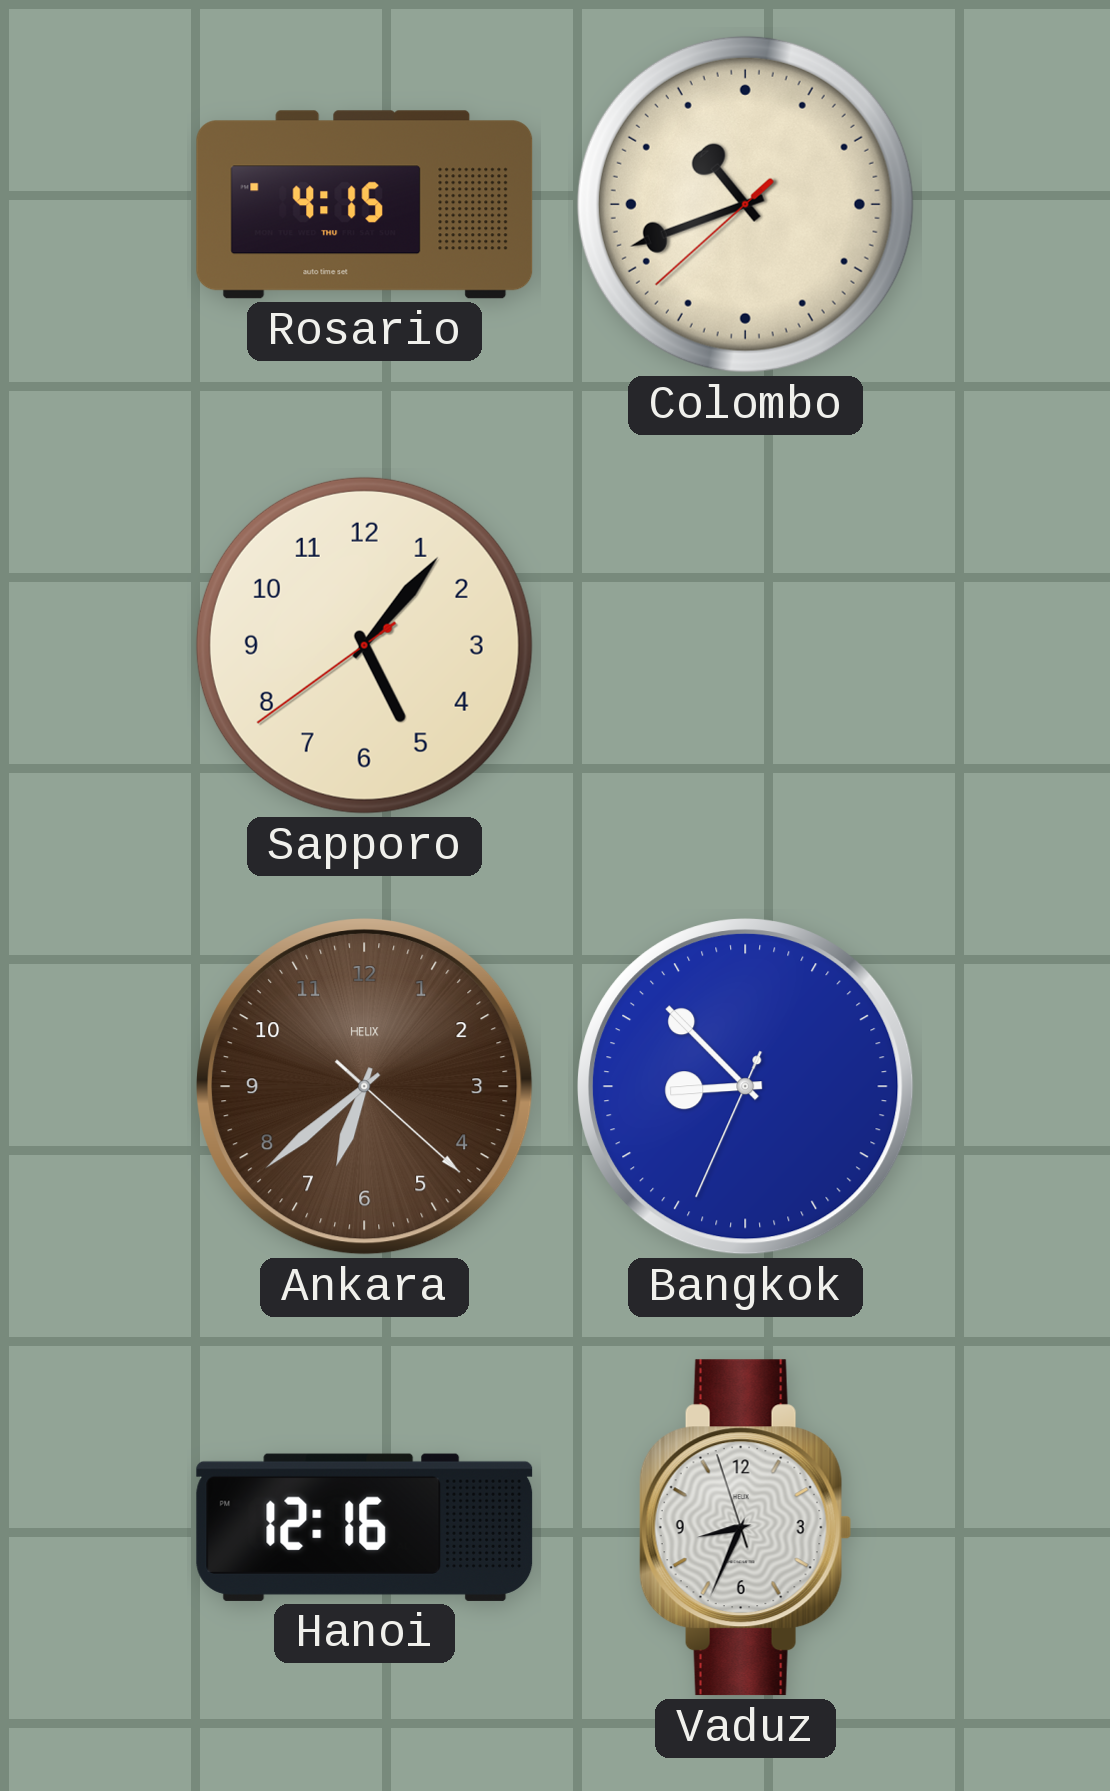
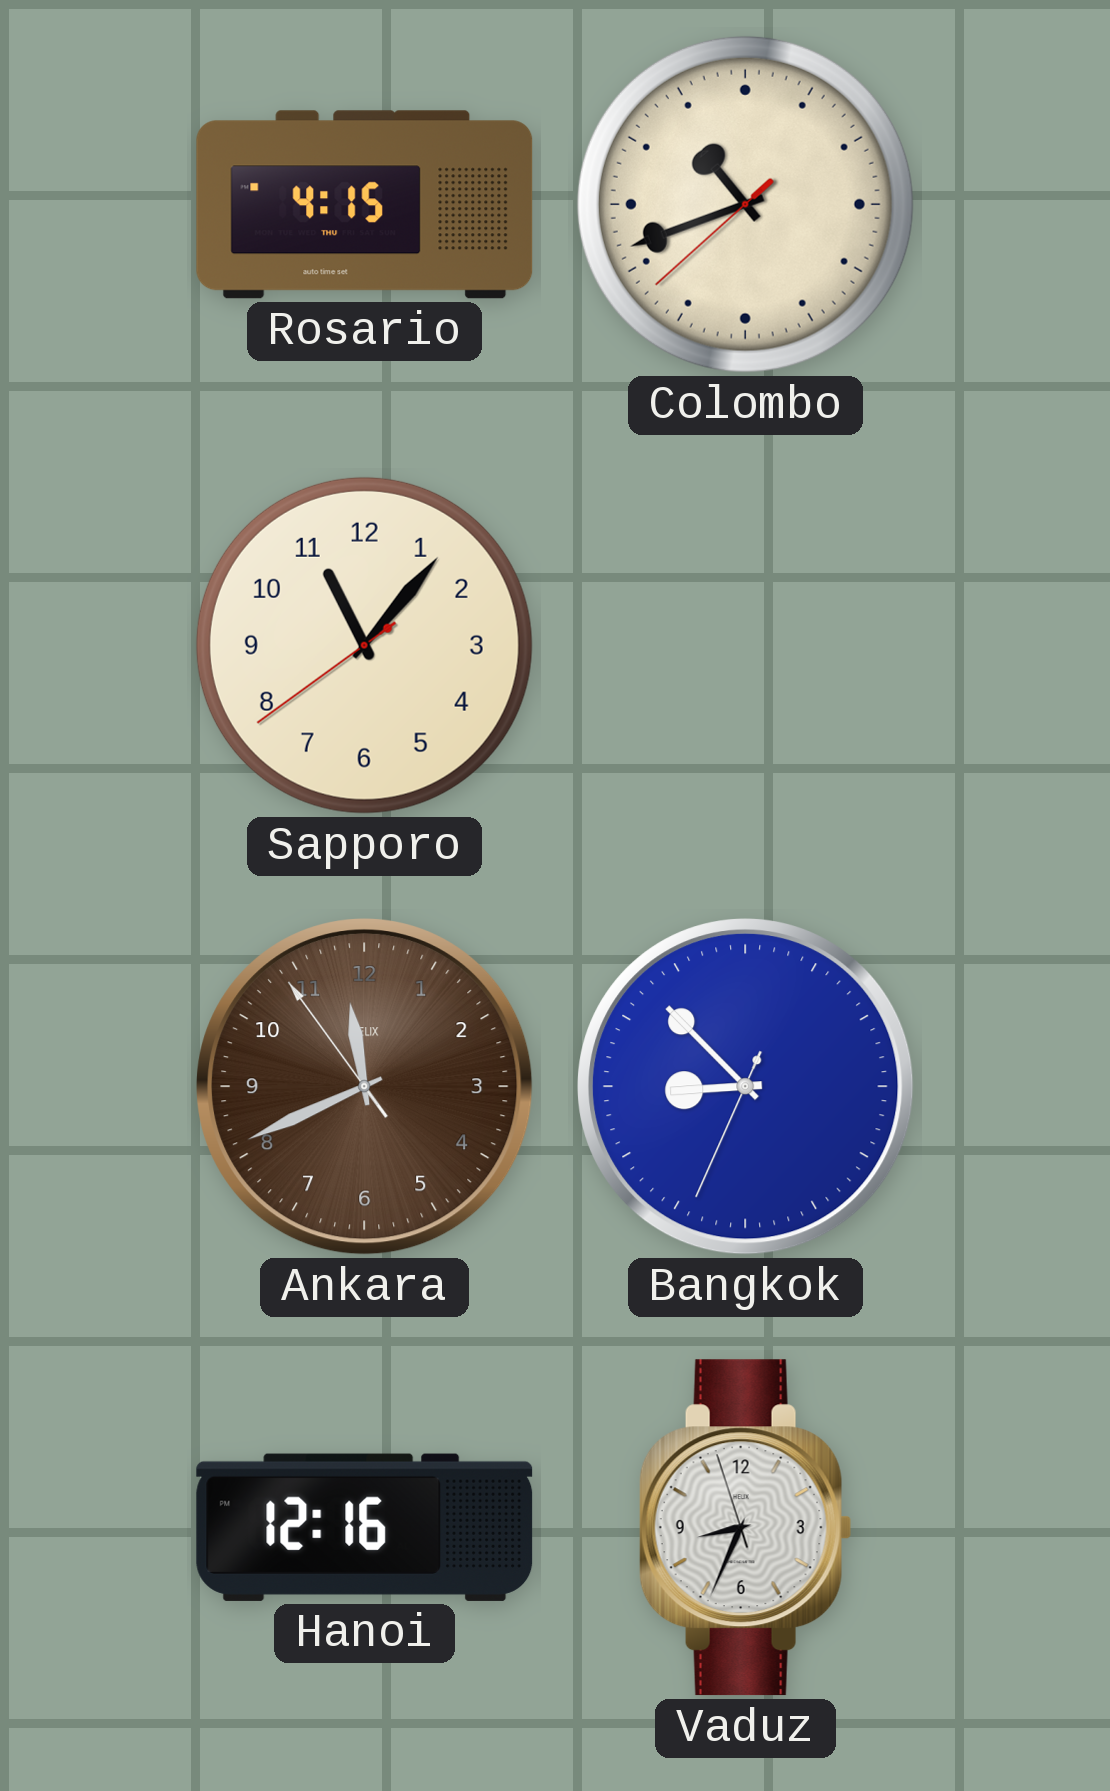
Sapporo: 5:06 -> 11:06 (364, 645)
Ankara: 6:38 -> 11:40 (365, 1087)
